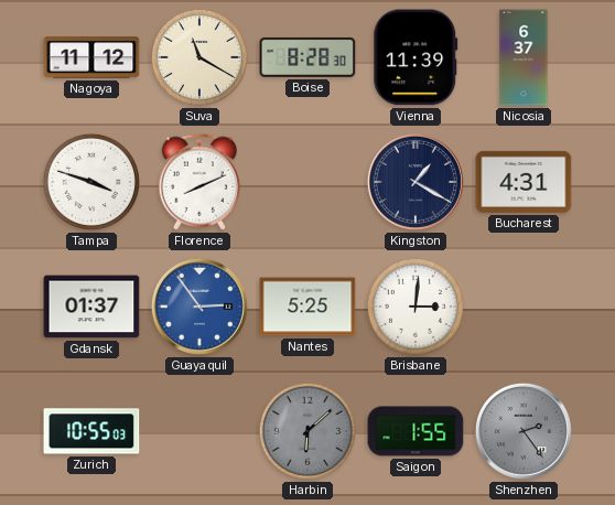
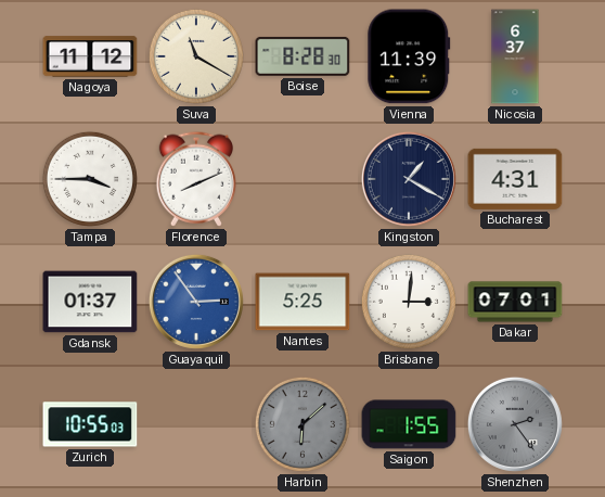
Tampa: 3:48 -> 3:45 (90, 179)
Dakar: none -> 07:01 (515, 302)
